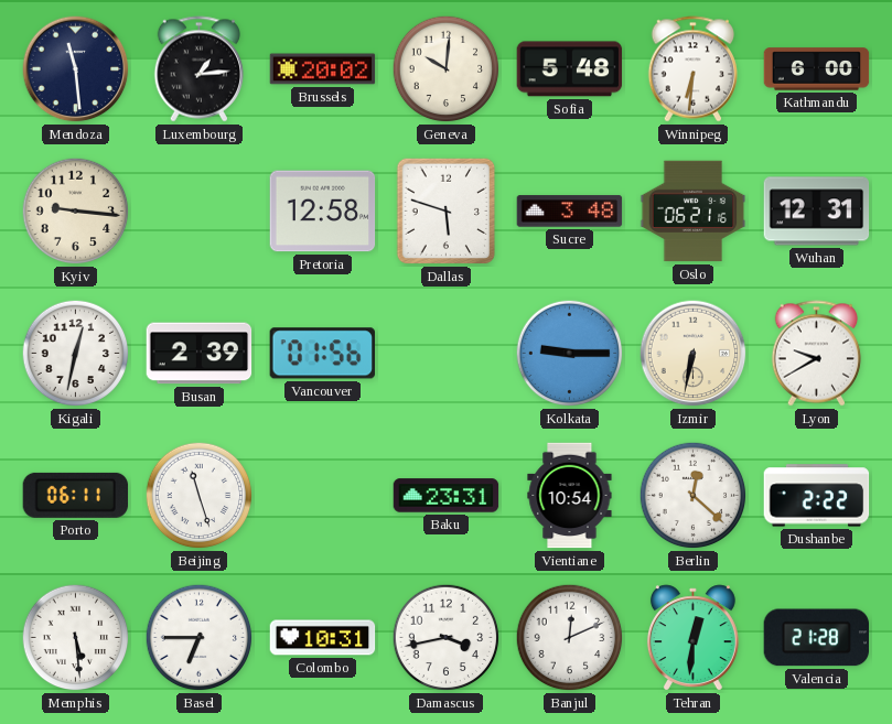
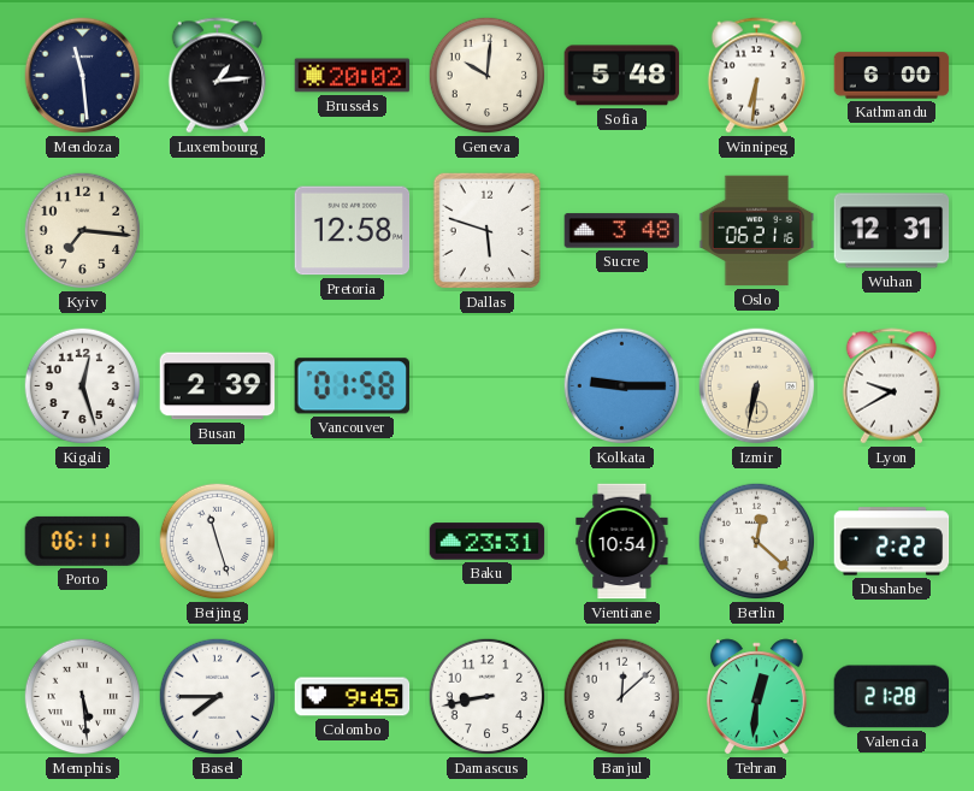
Kyiv: 9:16 -> 7:16 (83, 231)
Kigali: 12:32 -> 12:27 (83, 386)
Vancouver: 01:56 -> 01:58 (352, 386)
Basel: 6:45 -> 7:45 (218, 697)
Colombo: 10:31 -> 9:45 (353, 697)
Damascus: 3:43 -> 8:43 (488, 697)
Banjul: 12:11 -> 12:08 (622, 697)
